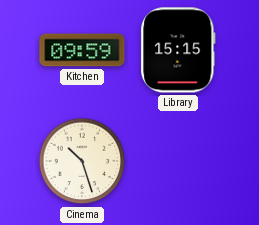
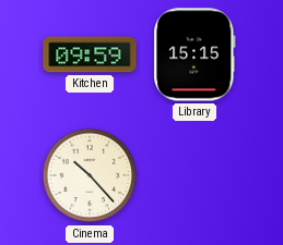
Cinema: 10:27 -> 10:23 (90, 175)
